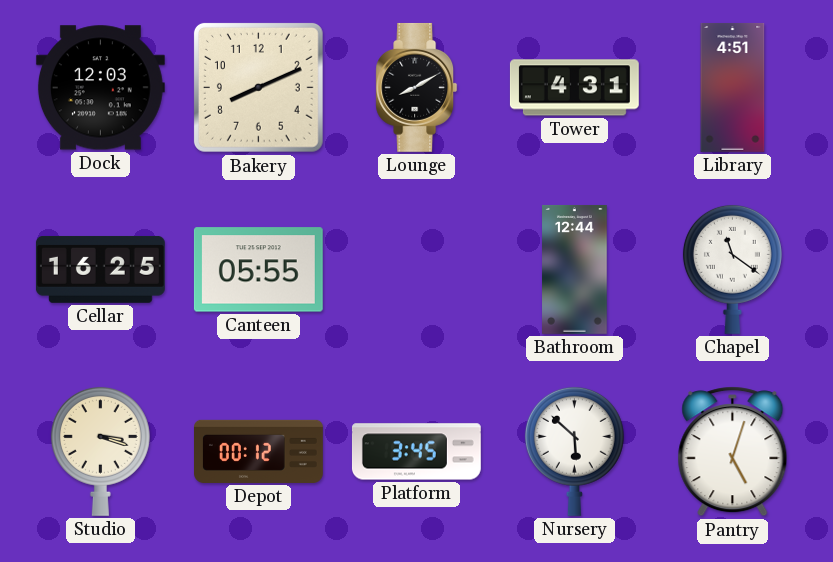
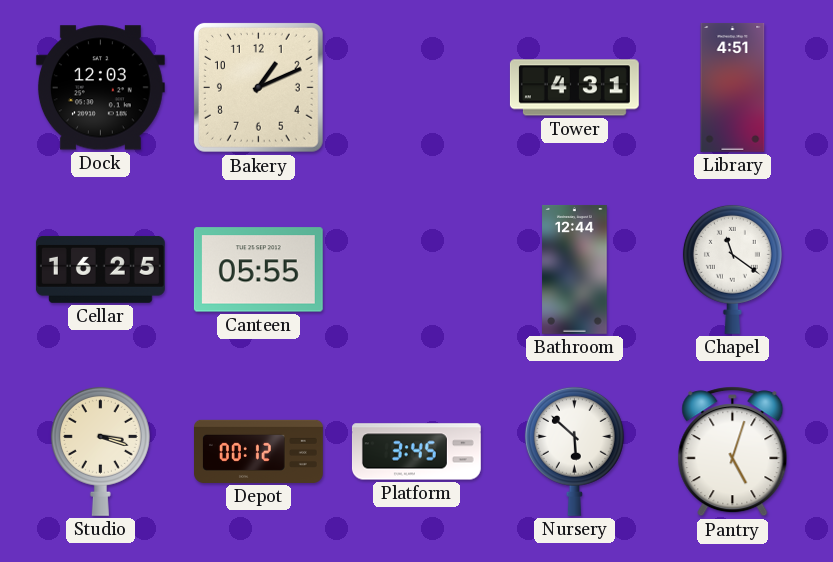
Bakery: 8:11 -> 1:11 (258, 87)
Lounge: 8:10 -> none (417, 87)
